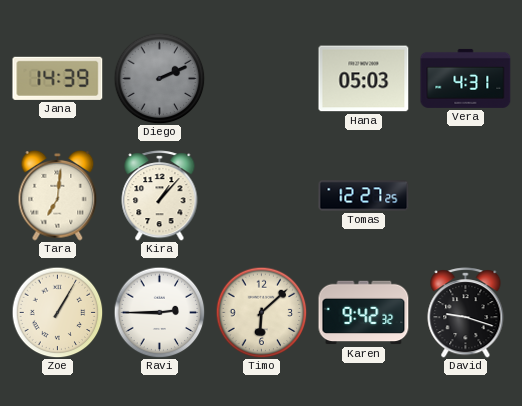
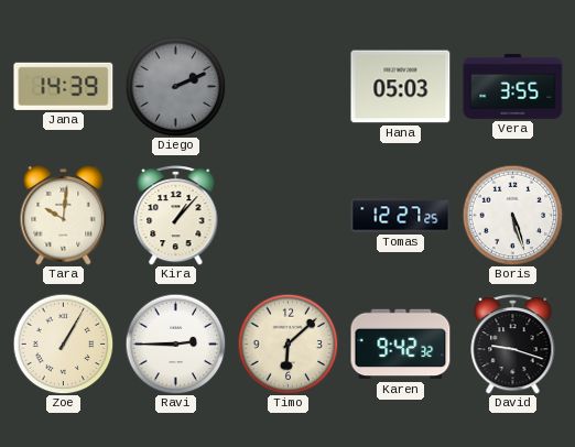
Vera: 4:31 -> 3:55 (513, 86)
Tara: 7:01 -> 10:01 (64, 215)
Boris: none -> 5:27 (512, 215)
